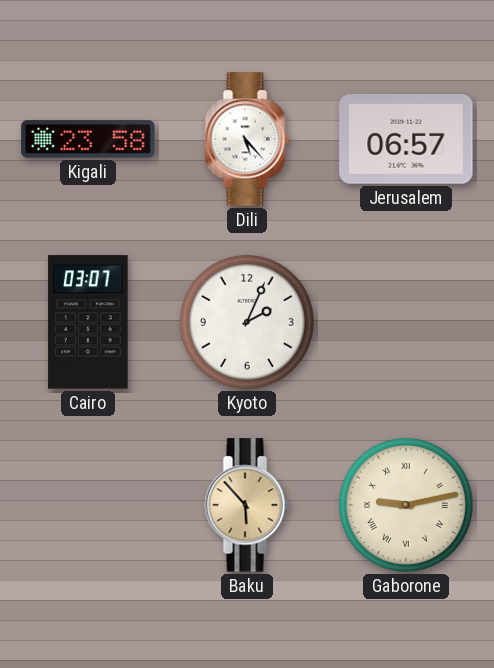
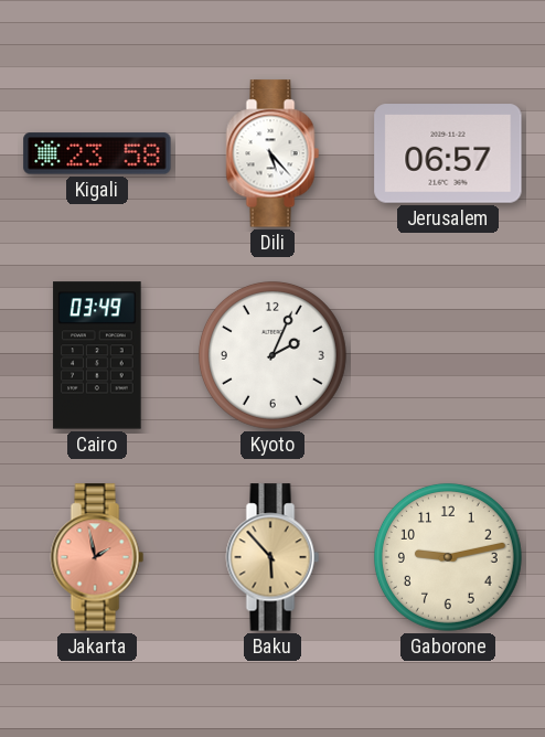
Cairo: 03:07 -> 03:49 (97, 355)
Jakarta: none -> 1:58 (97, 557)
Gaborone numerals: Roman -> Arabic (448, 557)
